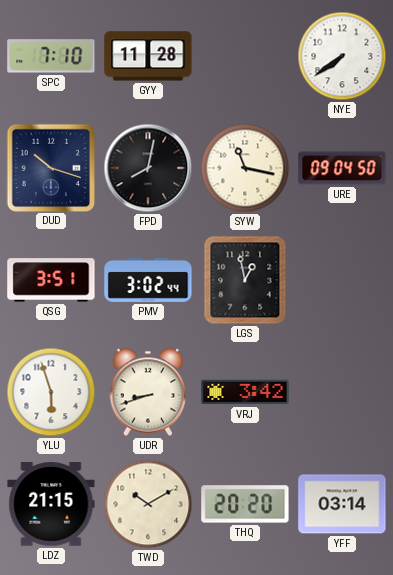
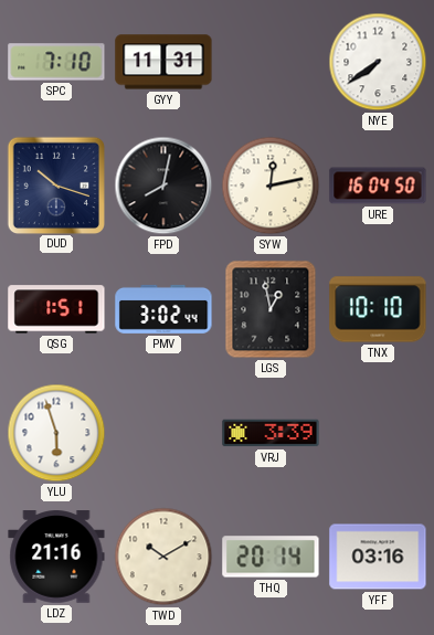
GYY: 11:28 -> 11:31 (163, 62)
SYW: 11:17 -> 12:13 (271, 186)
URE: 09:04 -> 16:04 (378, 186)
QSG: 3:51 -> 1:51 (56, 309)
TNX: none -> 10:10 (378, 309)
UDR: 8:42 -> none (148, 392)
VRJ: 3:42 -> 3:39 (271, 433)
LDZ: 21:15 -> 21:16 (56, 557)
THQ: 20:20 -> 20:14 (271, 557)
YFF: 03:14 -> 03:16 (378, 557)
